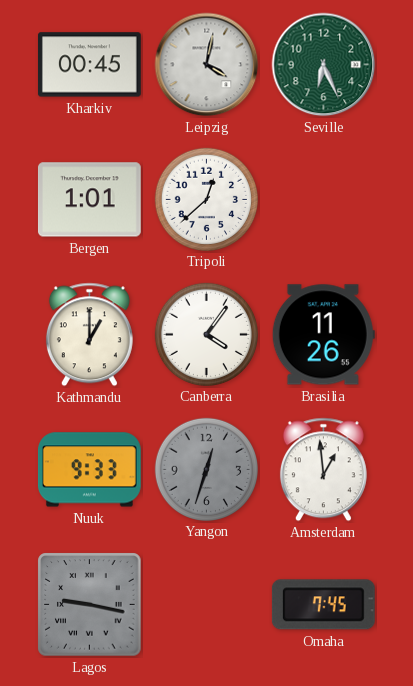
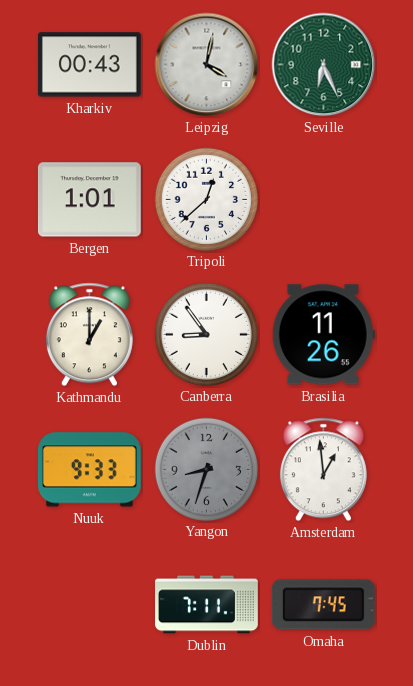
Kharkiv: 00:45 -> 00:43 (89, 65)
Canberra: 4:06 -> 8:54 (206, 334)
Yangon: 12:33 -> 8:33 (206, 469)
Lagos: 9:17 -> none (90, 605)
Dublin: none -> 7:11 (207, 605)
